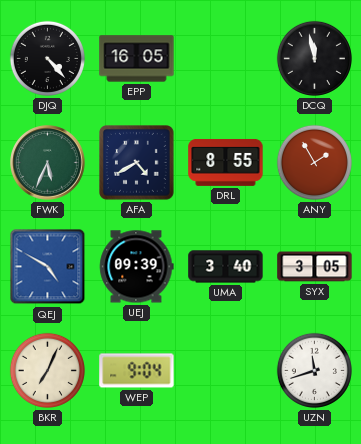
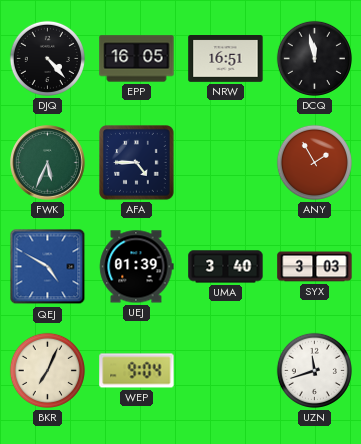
NRW: none -> 16:51 (226, 59)
AFA: 4:40 -> 4:45 (137, 163)
DRL: 8:55 -> none (226, 162)
UEJ: 09:39 -> 01:39 (137, 267)
SYX: 3:05 -> 3:03 (315, 267)
